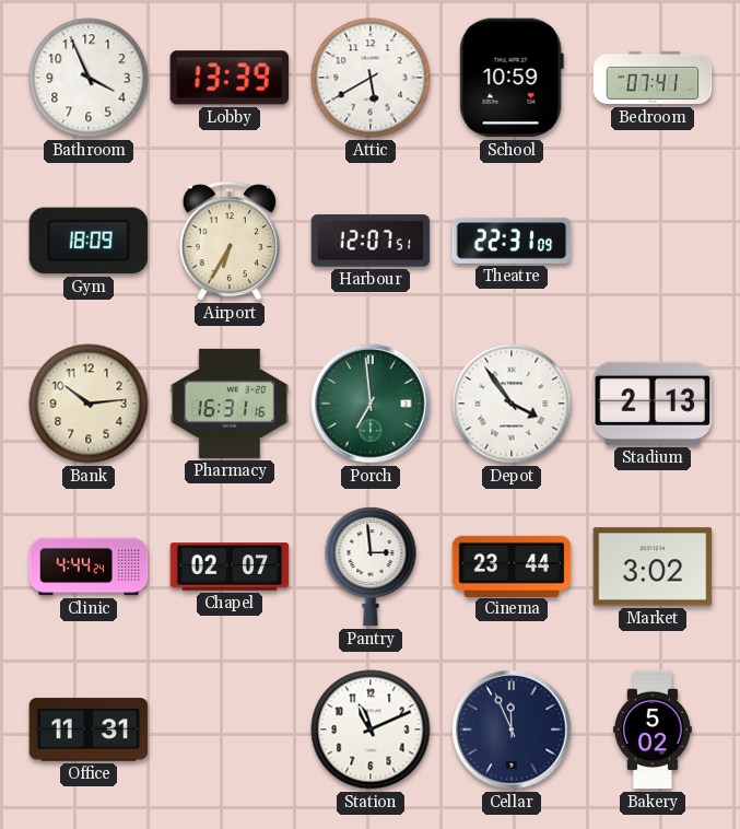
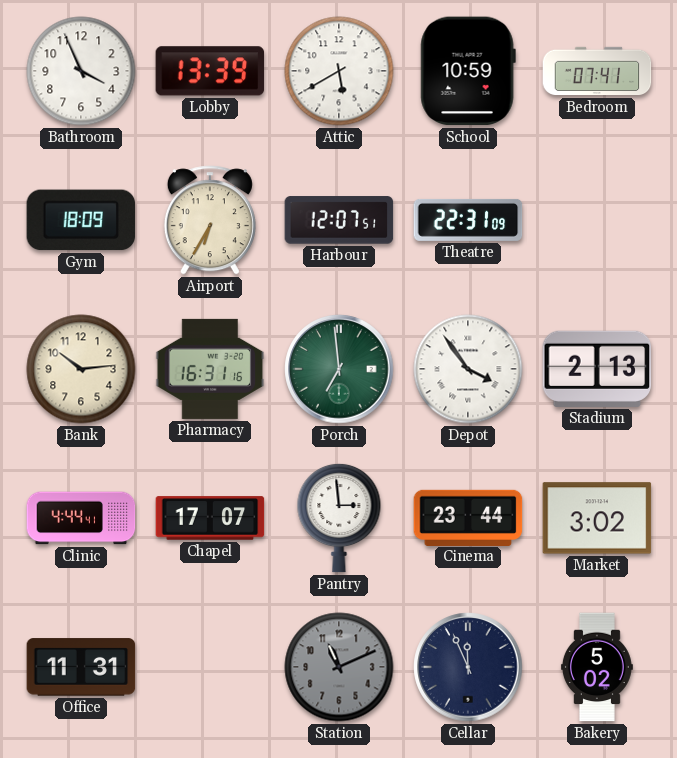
Clinic: 4:44:24 -> 4:44:41 (81, 518)
Chapel: 02:07 -> 17:07 (210, 518)
Station dial: white -> grey (339, 667)
